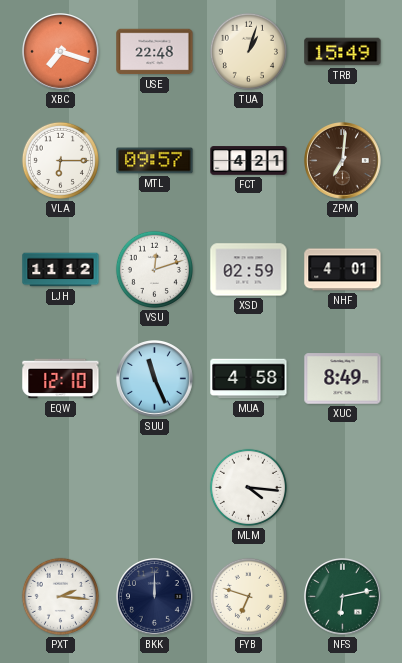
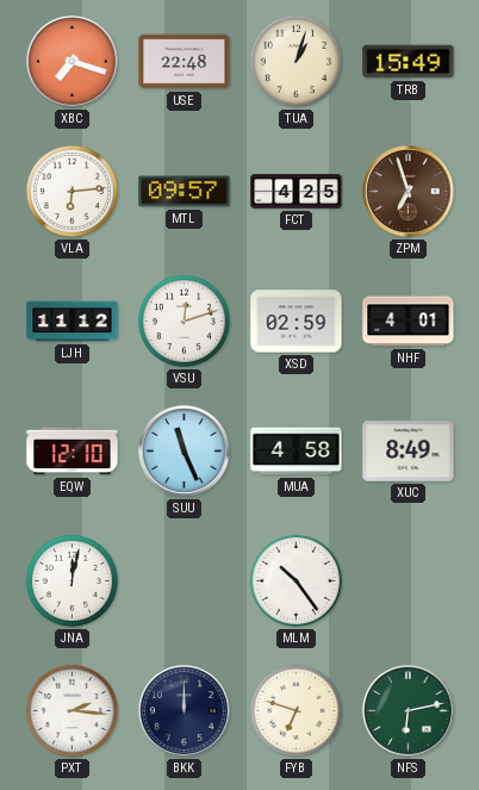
VLA: 6:15 -> 6:14 (71, 191)
FCT: 4:21 -> 4:25 (297, 192)
ZPM: 7:01 -> 6:57 (409, 192)
JNA: none -> 12:02 (71, 580)
MLM: 4:16 -> 10:24 (296, 580)
